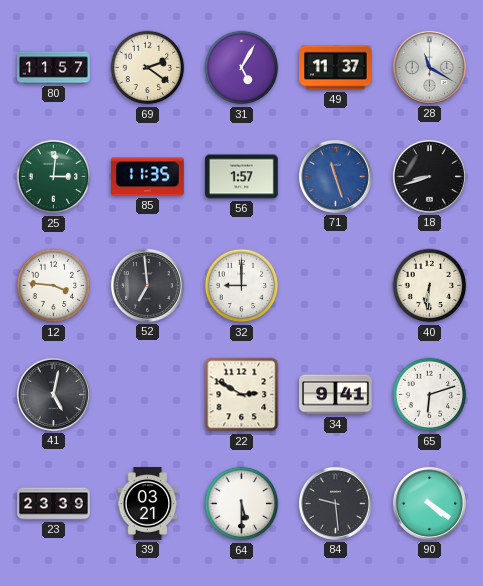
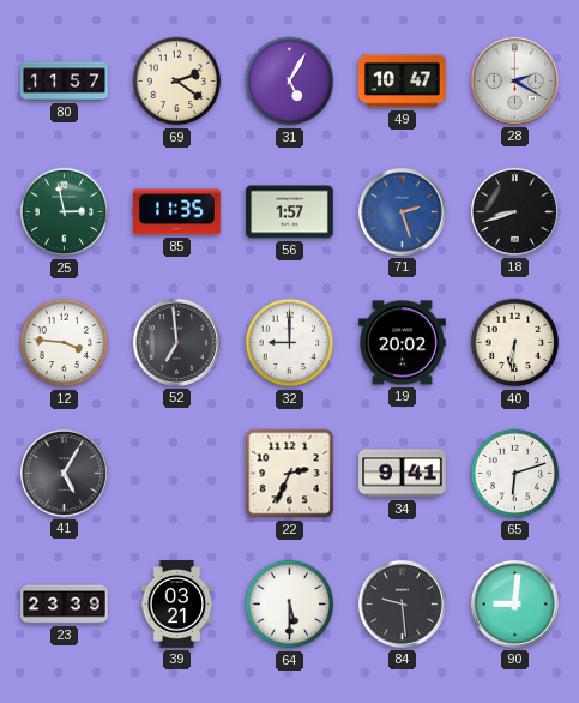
49: 11:37 -> 10:47 (403, 82)
28: 11:20 -> 2:20 (514, 80)
25: 3:01 -> 2:58 (65, 212)
71: 11:27 -> 2:27 (402, 211)
19: none -> 20:02 (403, 343)
41: 5:02 -> 5:05 (64, 473)
22: 2:50 -> 2:34 (290, 474)
90: 4:21 -> 9:01 (514, 603)
